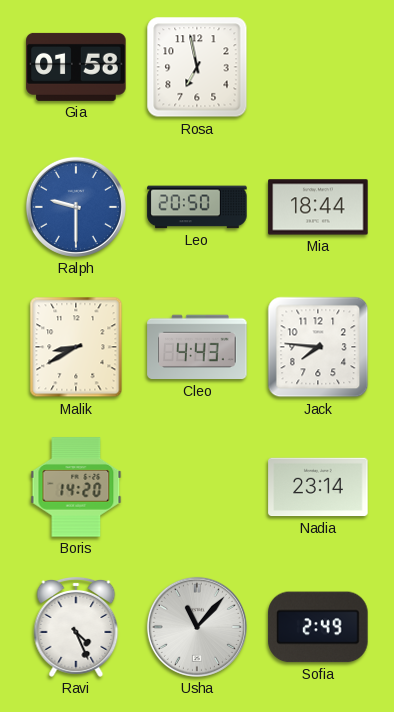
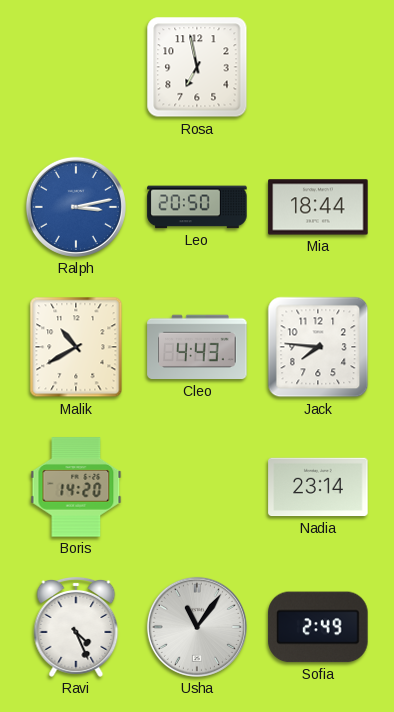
Gia: 01:58 -> none (76, 67)
Ralph: 9:30 -> 3:13 (76, 207)
Malik: 8:40 -> 10:40 (76, 347)
Usha: 11:07 -> 11:06 (197, 627)
